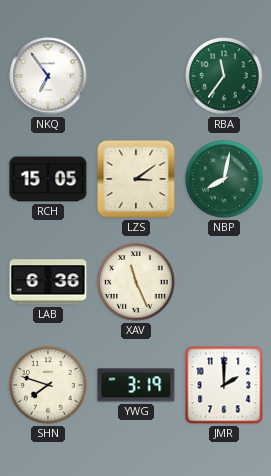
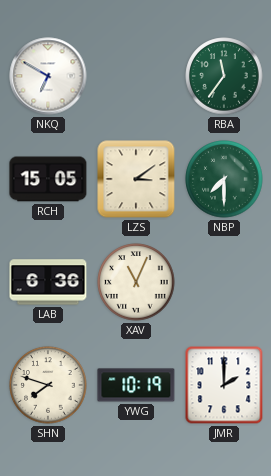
NKQ: 6:54 -> 6:50 (48, 76)
NBP: 8:02 -> 7:30 (224, 179)
XAV: 11:26 -> 11:04 (136, 282)
YWG: 3:19 -> 10:19 (136, 385)
